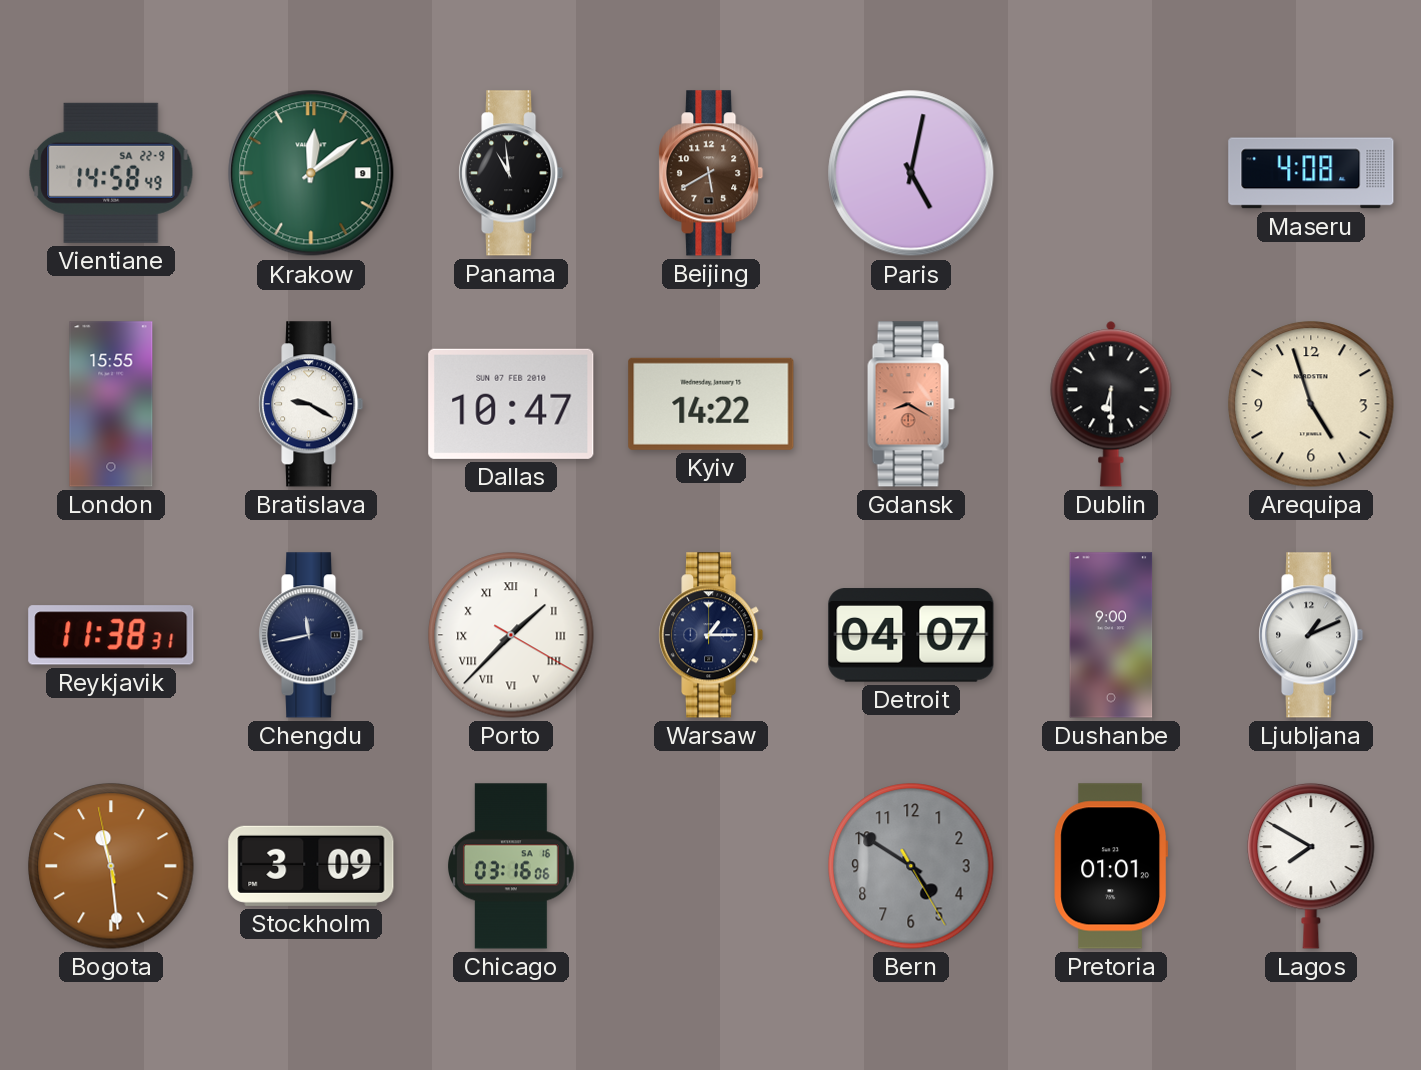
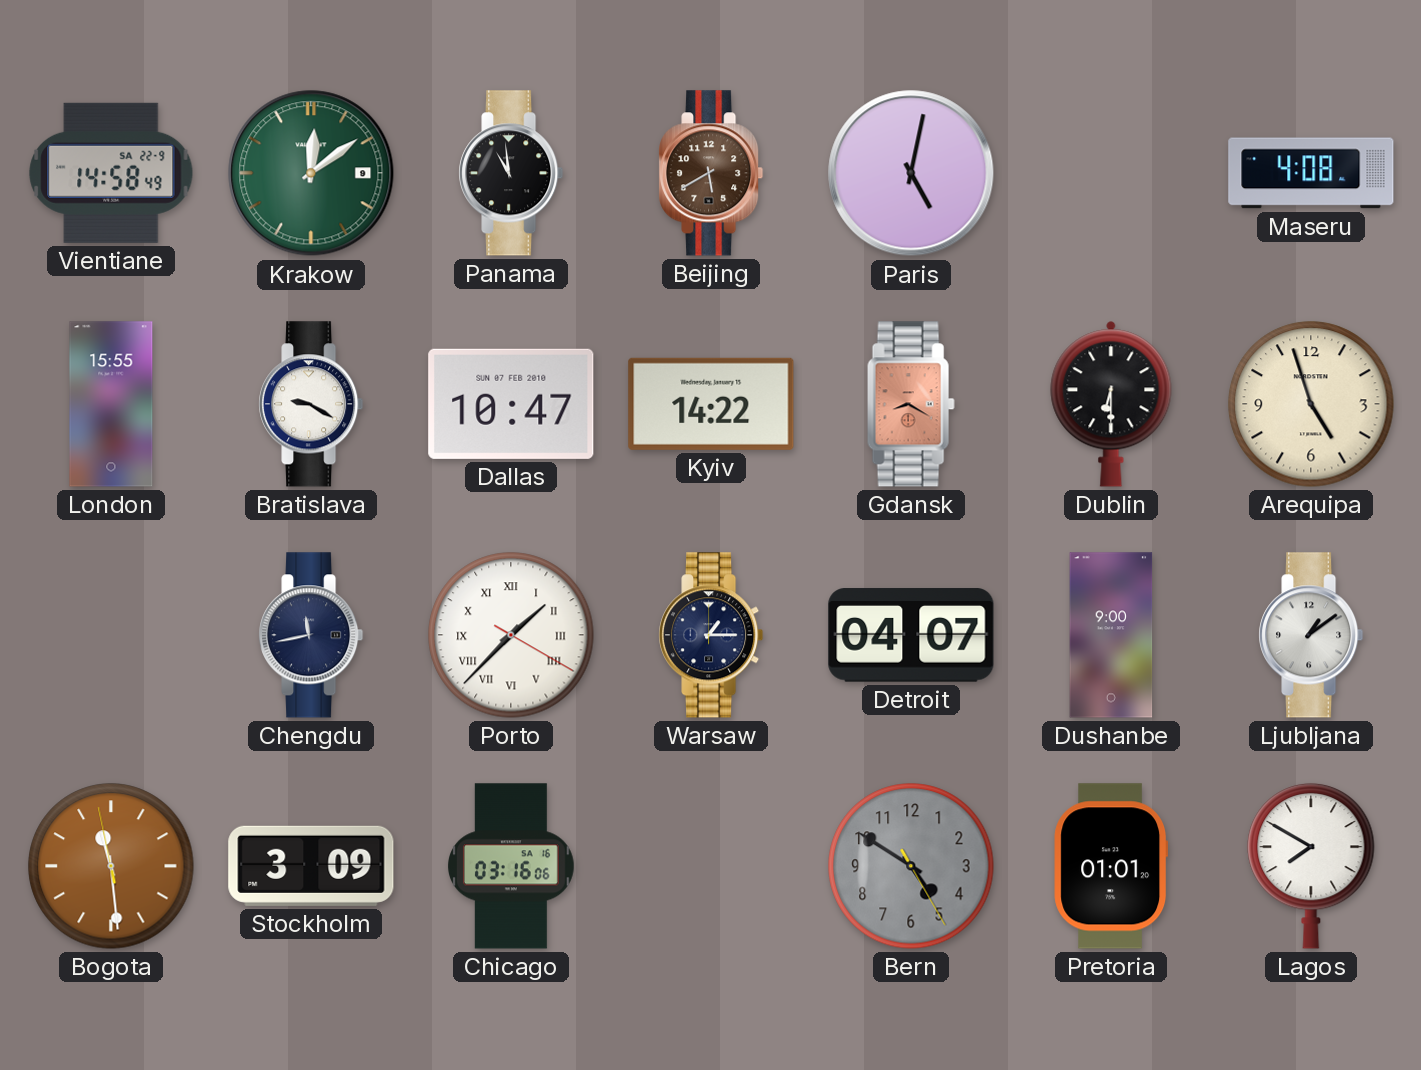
Reykjavik: 11:38 -> none (111, 635)
Ljubljana: 1:11 -> 1:09 (1311, 635)
